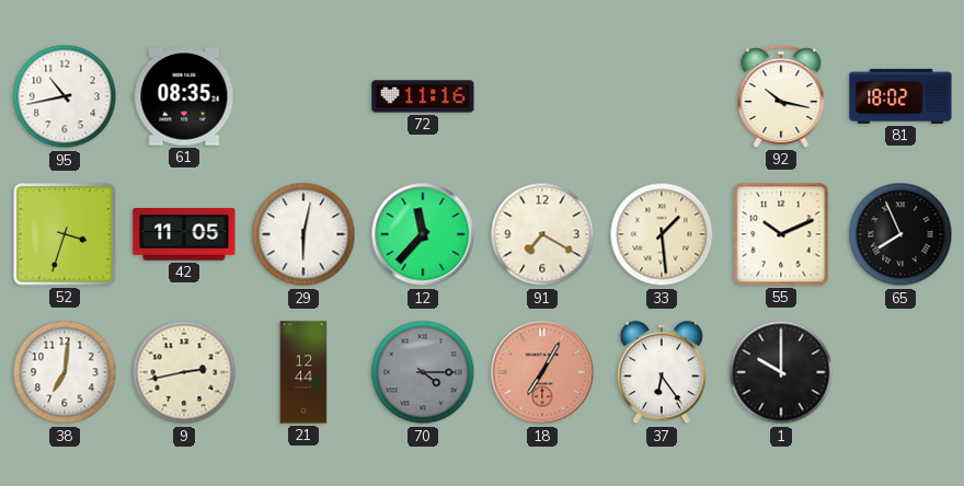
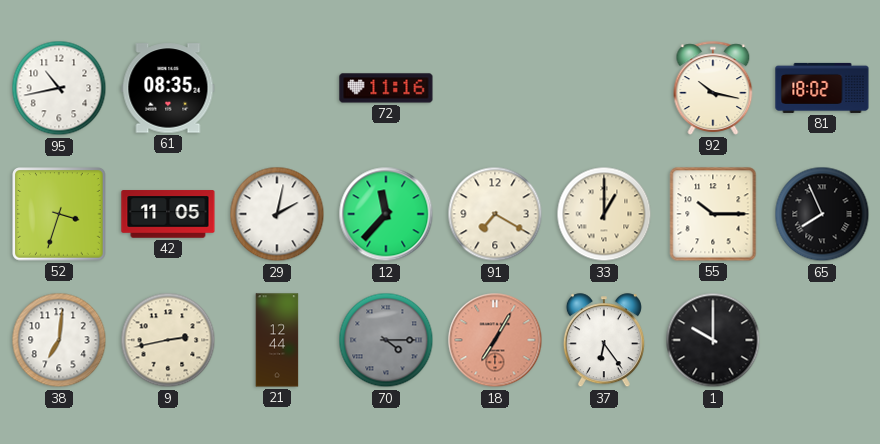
29: 6:02 -> 2:02 (277, 214)
33: 1:29 -> 1:00 (604, 214)
55: 10:11 -> 10:15 (713, 214)
